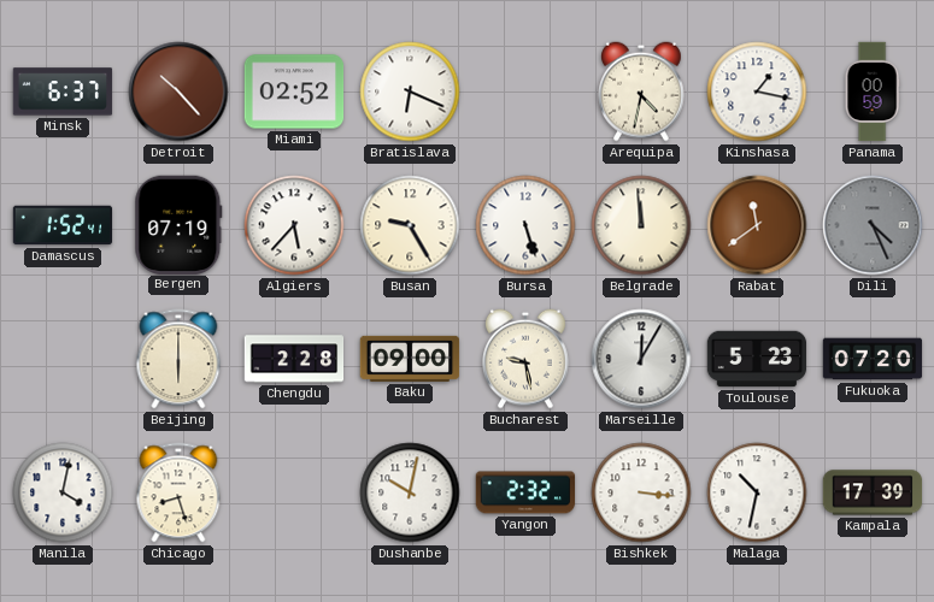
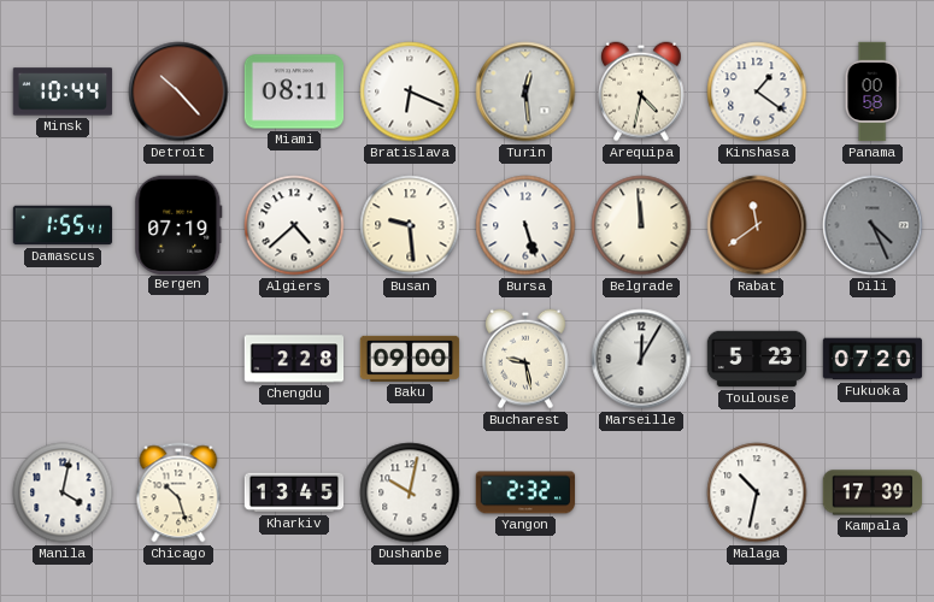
Minsk: 6:37 -> 10:44 (63, 92)
Miami: 02:52 -> 08:11 (294, 92)
Turin: none -> 12:29 (525, 92)
Kinshasa: 1:17 -> 1:21 (757, 92)
Panama: 00:59 -> 00:58 (873, 92)
Damascus: 1:52 -> 1:55 (63, 225)
Algiers: 5:37 -> 4:38 (294, 225)
Busan: 9:25 -> 9:29 (410, 225)
Beijing: 6:00 -> none (178, 359)
Chicago: 8:27 -> 10:27 (178, 492)
Kharkiv: none -> 13:45 (294, 492)
Bishkek: 3:16 -> none (641, 492)
